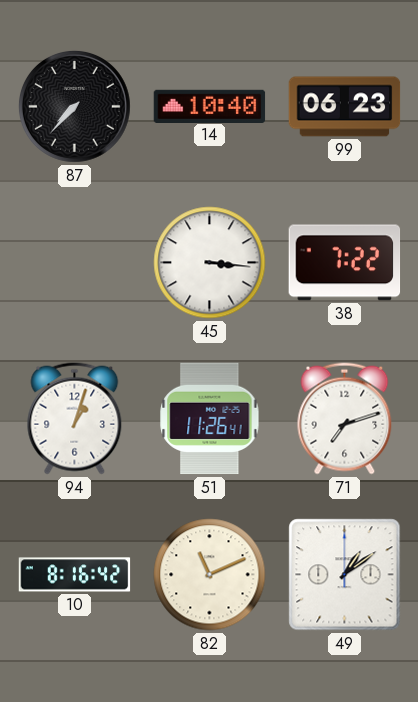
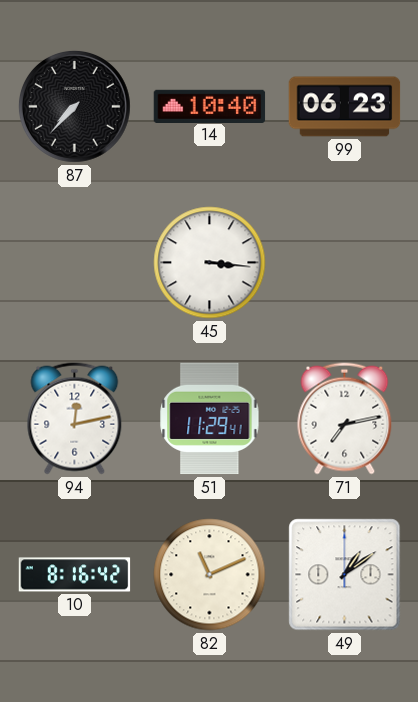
38: 7:22 -> none (345, 263)
94: 1:03 -> 12:13 (75, 419)
51: 11:26 -> 11:29 (210, 419)
71: 7:12 -> 7:13 (345, 419)
